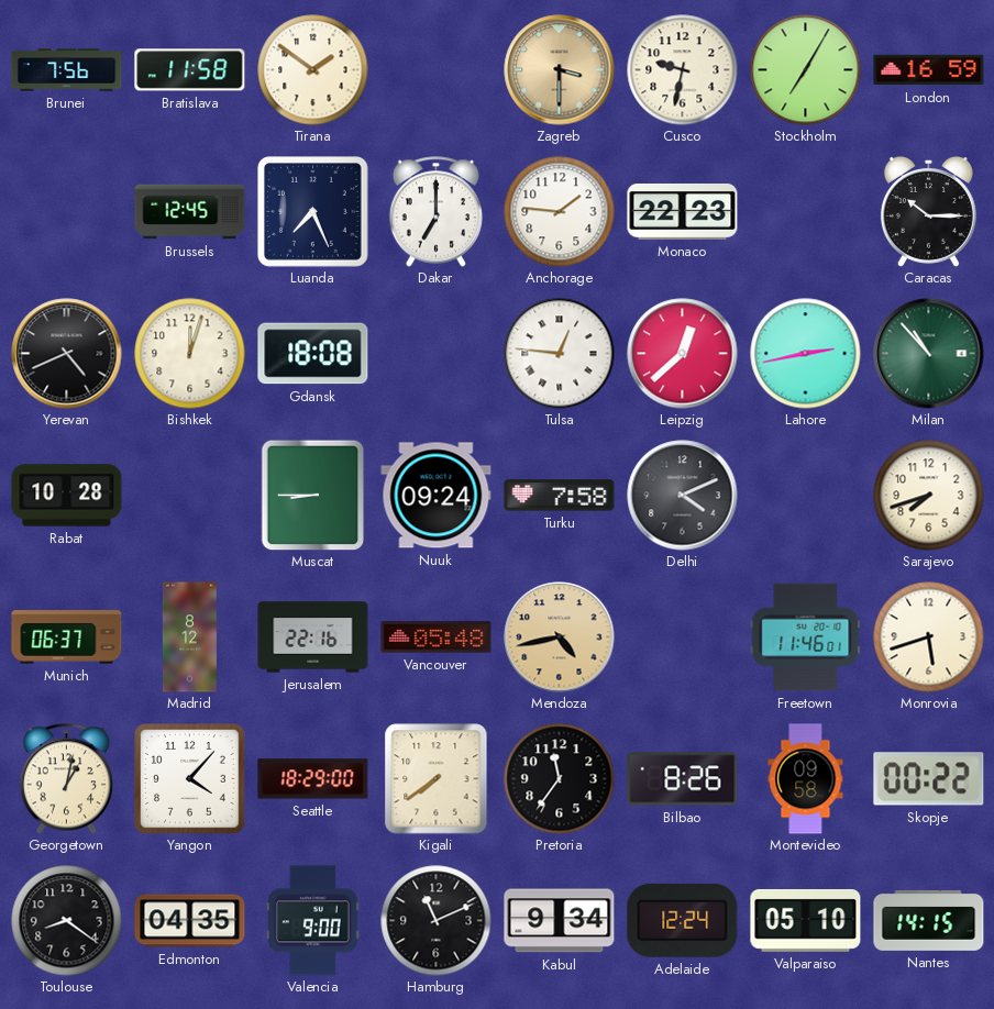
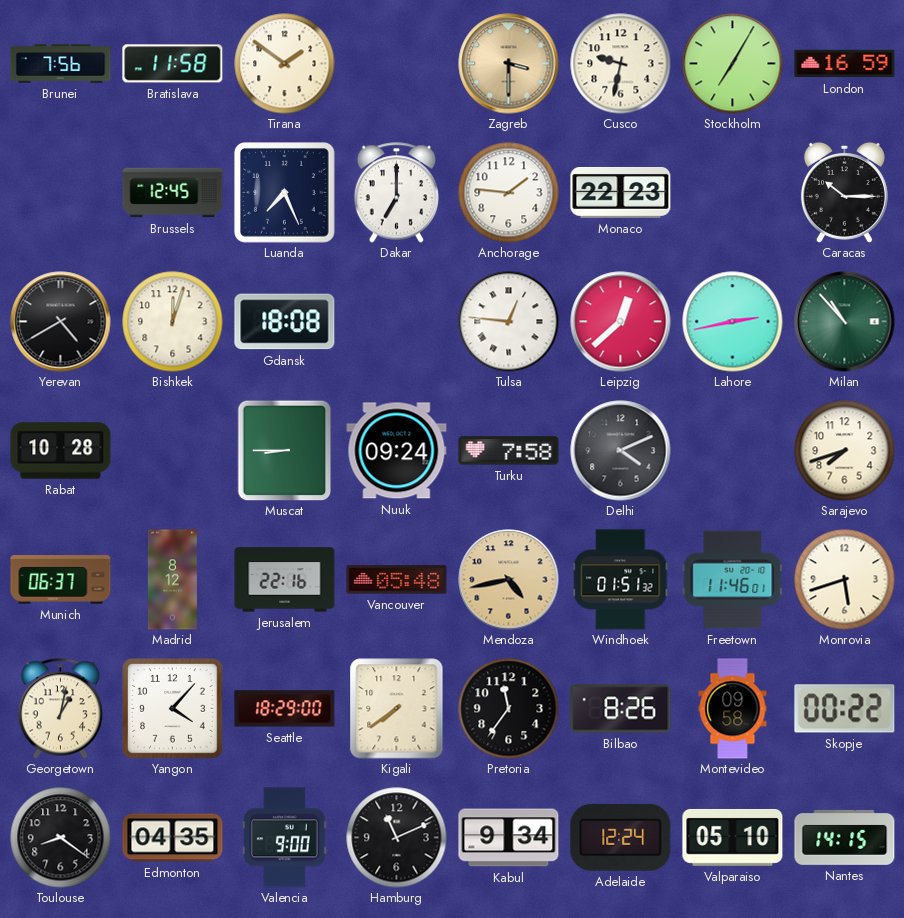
Yerevan: 4:41 -> 4:40 (61, 322)
Windhoek: none -> 01:51 (621, 580)
